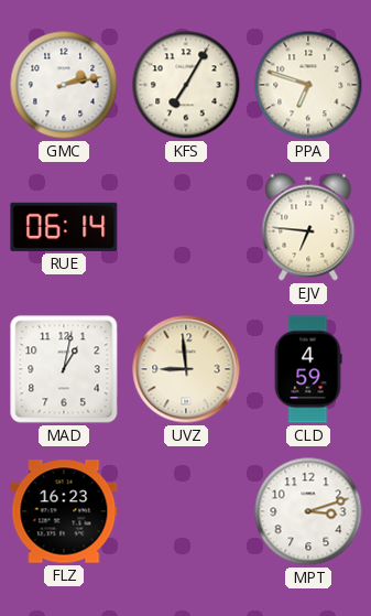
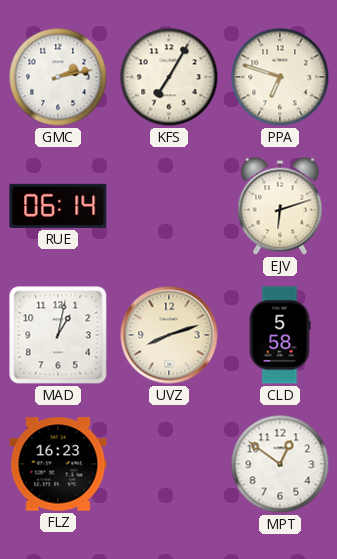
EJV: 6:46 -> 6:12 (280, 206)
UVZ: 8:59 -> 8:12 (169, 335)
CLD: 4:59 -> 5:58 (280, 335)
MPT: 3:12 -> 12:51 (280, 464)
